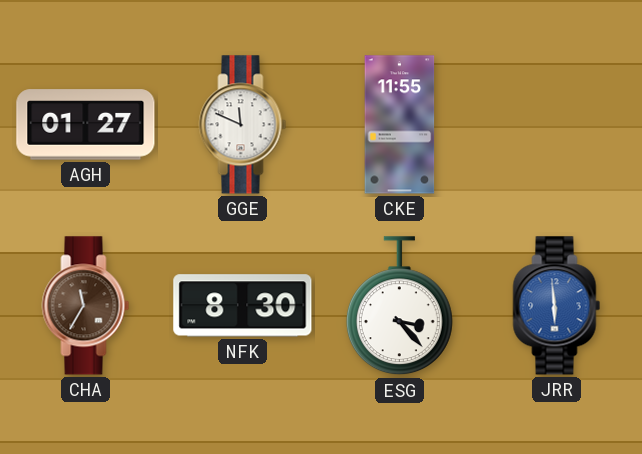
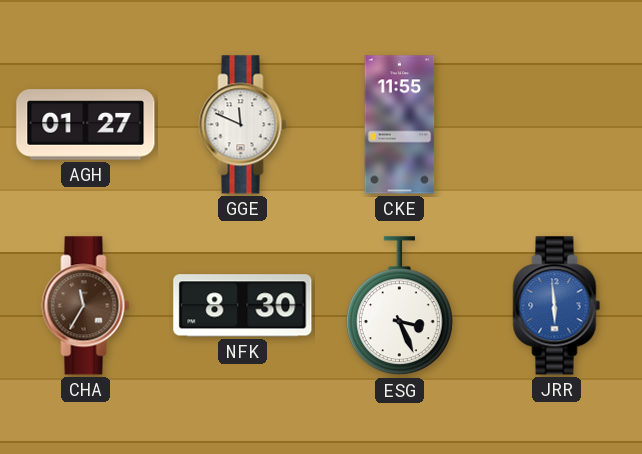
ESG: 3:23 -> 3:26 (399, 306)
